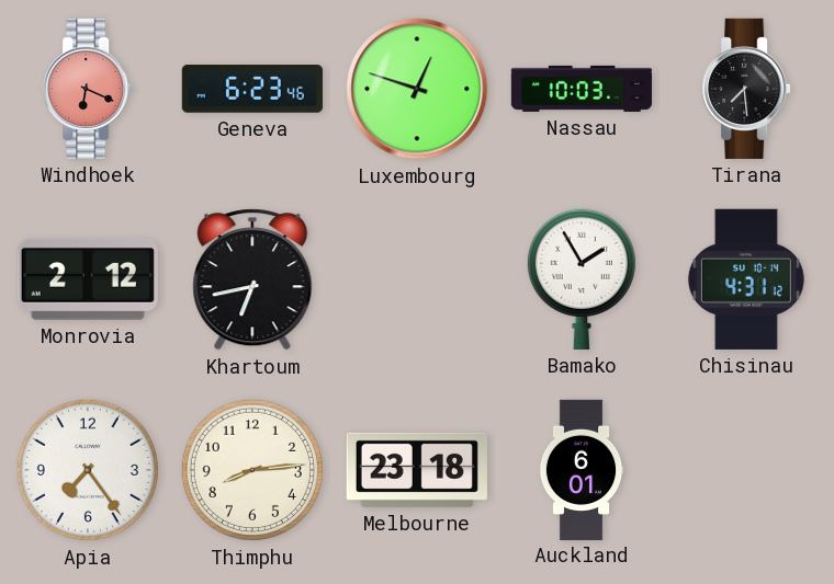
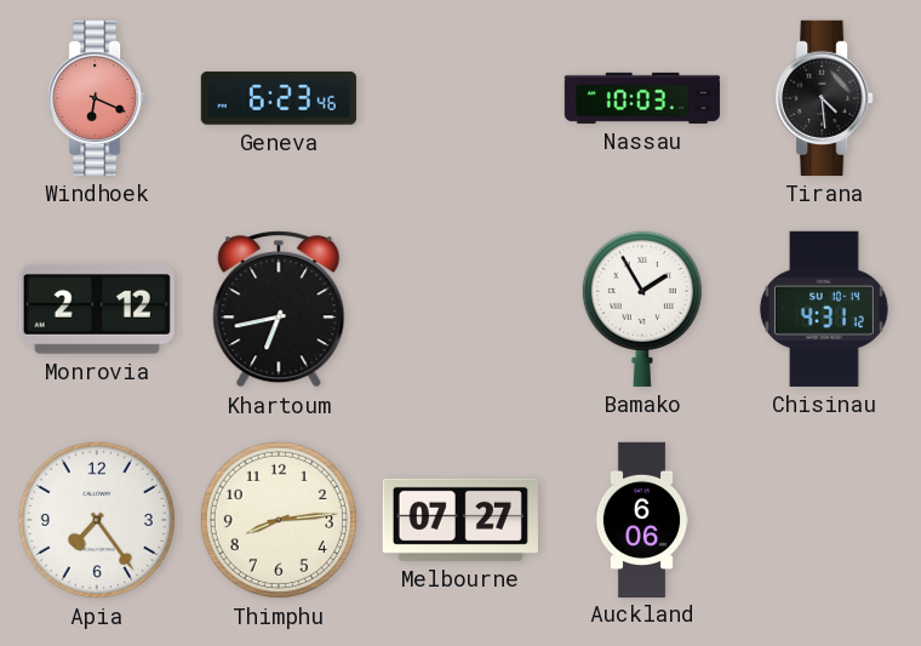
Luxembourg: 12:48 -> none (417, 89)
Tirana: 7:29 -> 4:29 (824, 98)
Melbourne: 23:18 -> 07:27 (460, 520)
Auckland: 6:01 -> 6:06 (642, 519)
